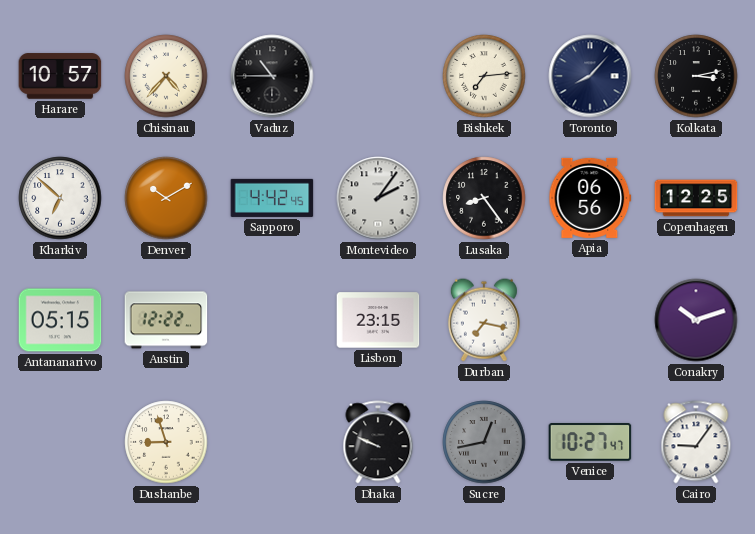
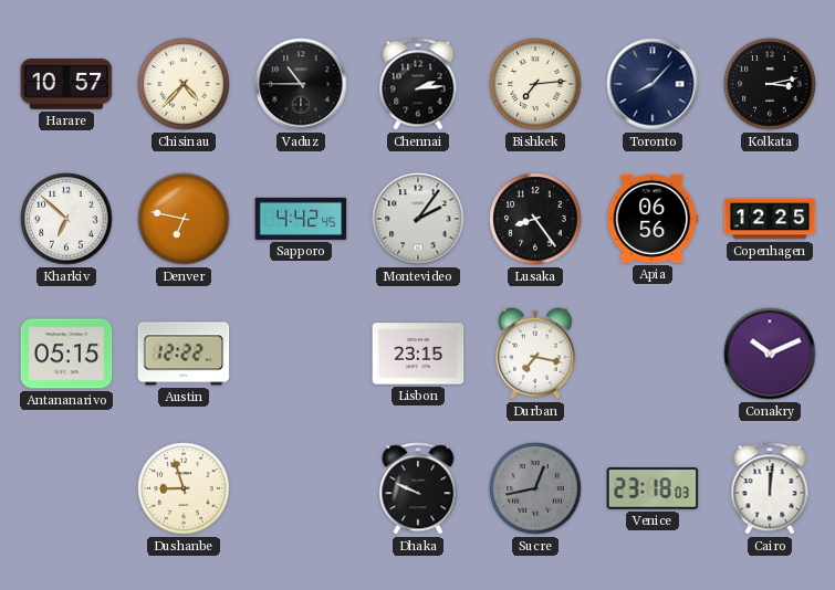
Chennai: none -> 2:14 (418, 84)
Denver: 10:10 -> 6:47 (184, 219)
Conakry: 10:12 -> 10:11 (770, 354)
Venice: 10:27 -> 23:18 (653, 489)
Cairo: 9:06 -> 12:01 (770, 488)
